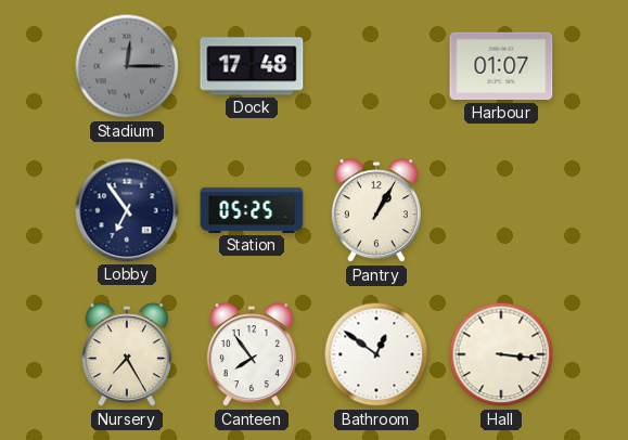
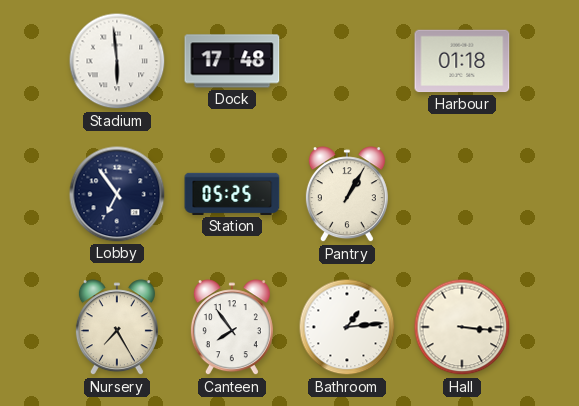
Stadium: 12:15 -> 5:59 (117, 61)
Stadium dial: grey -> white (117, 61)
Harbour: 01:07 -> 01:18 (462, 61)
Bathroom: 12:51 -> 1:14 (347, 327)
